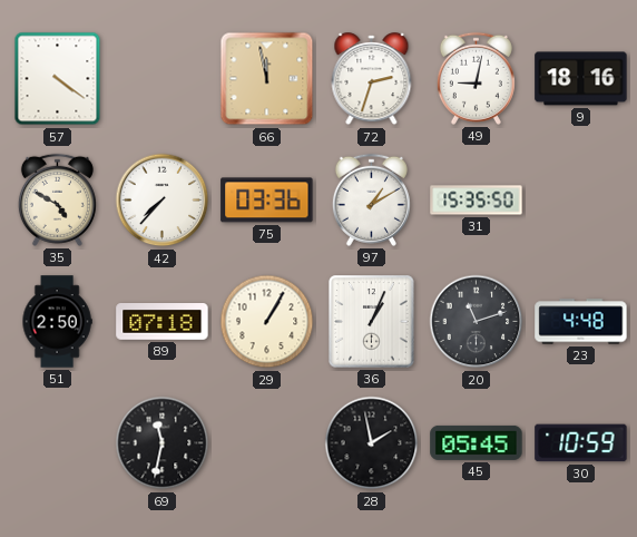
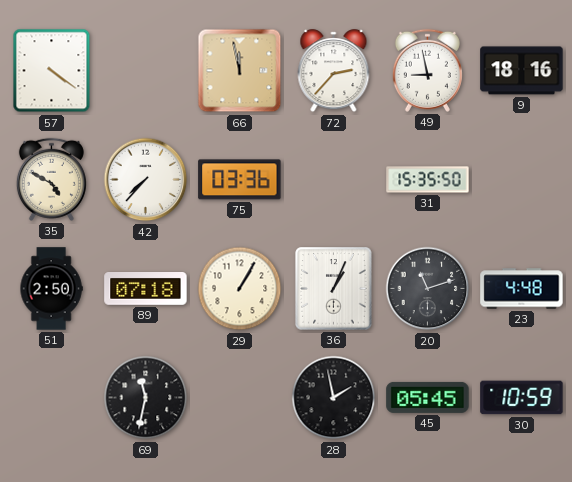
72: 2:33 -> 2:37 (334, 71)
49: 9:02 -> 8:58 (427, 70)
97: 1:10 -> none (371, 199)
